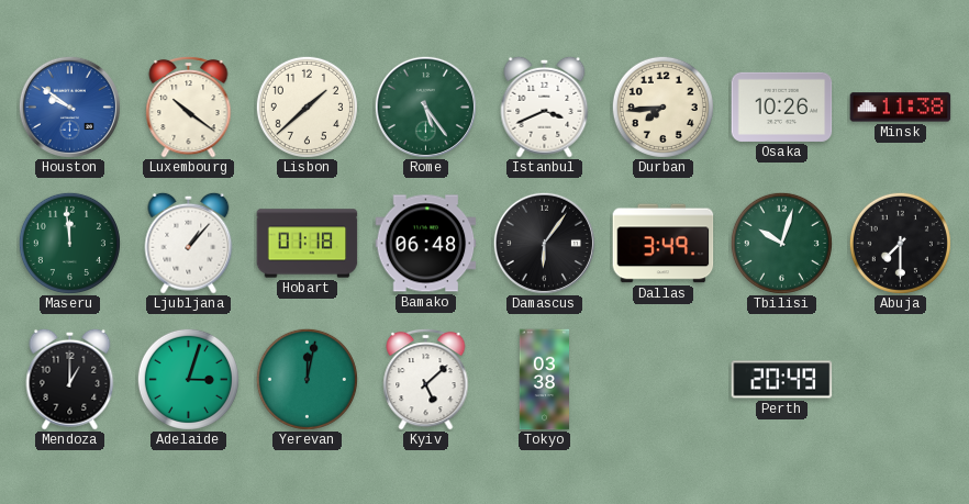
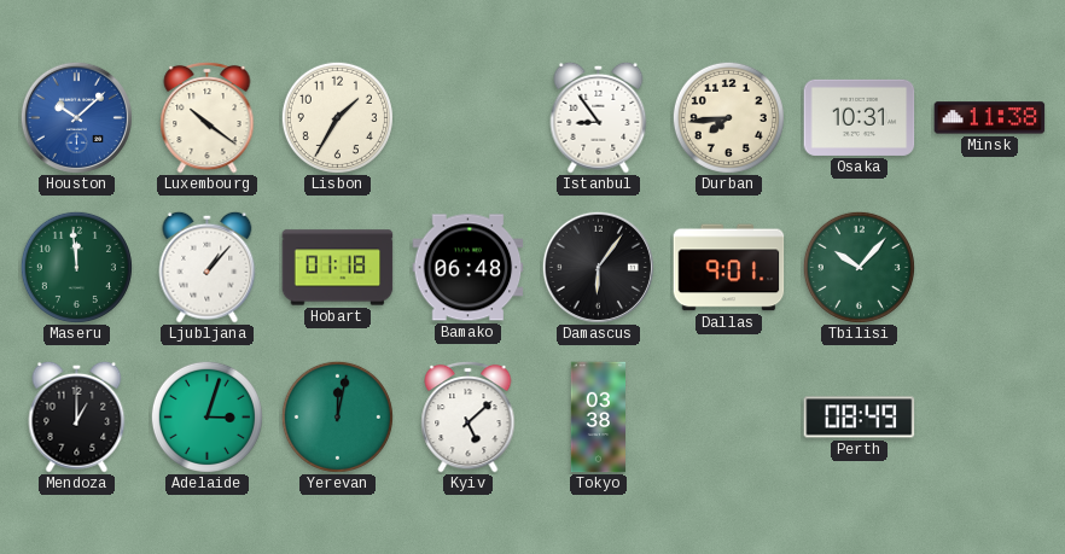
Houston: 9:51 -> 10:08 (76, 117)
Lisbon: 1:38 -> 1:35 (337, 117)
Rome: 5:24 -> none (425, 107)
Istanbul: 3:41 -> 8:54 (599, 117)
Osaka: 10:26 -> 10:31 (860, 117)
Dallas: 3:49 -> 9:01 (729, 268)
Tbilisi: 10:03 -> 10:07 (859, 267)
Abuja: 7:30 -> none (900, 243)
Perth: 20:49 -> 08:49 (860, 418)
